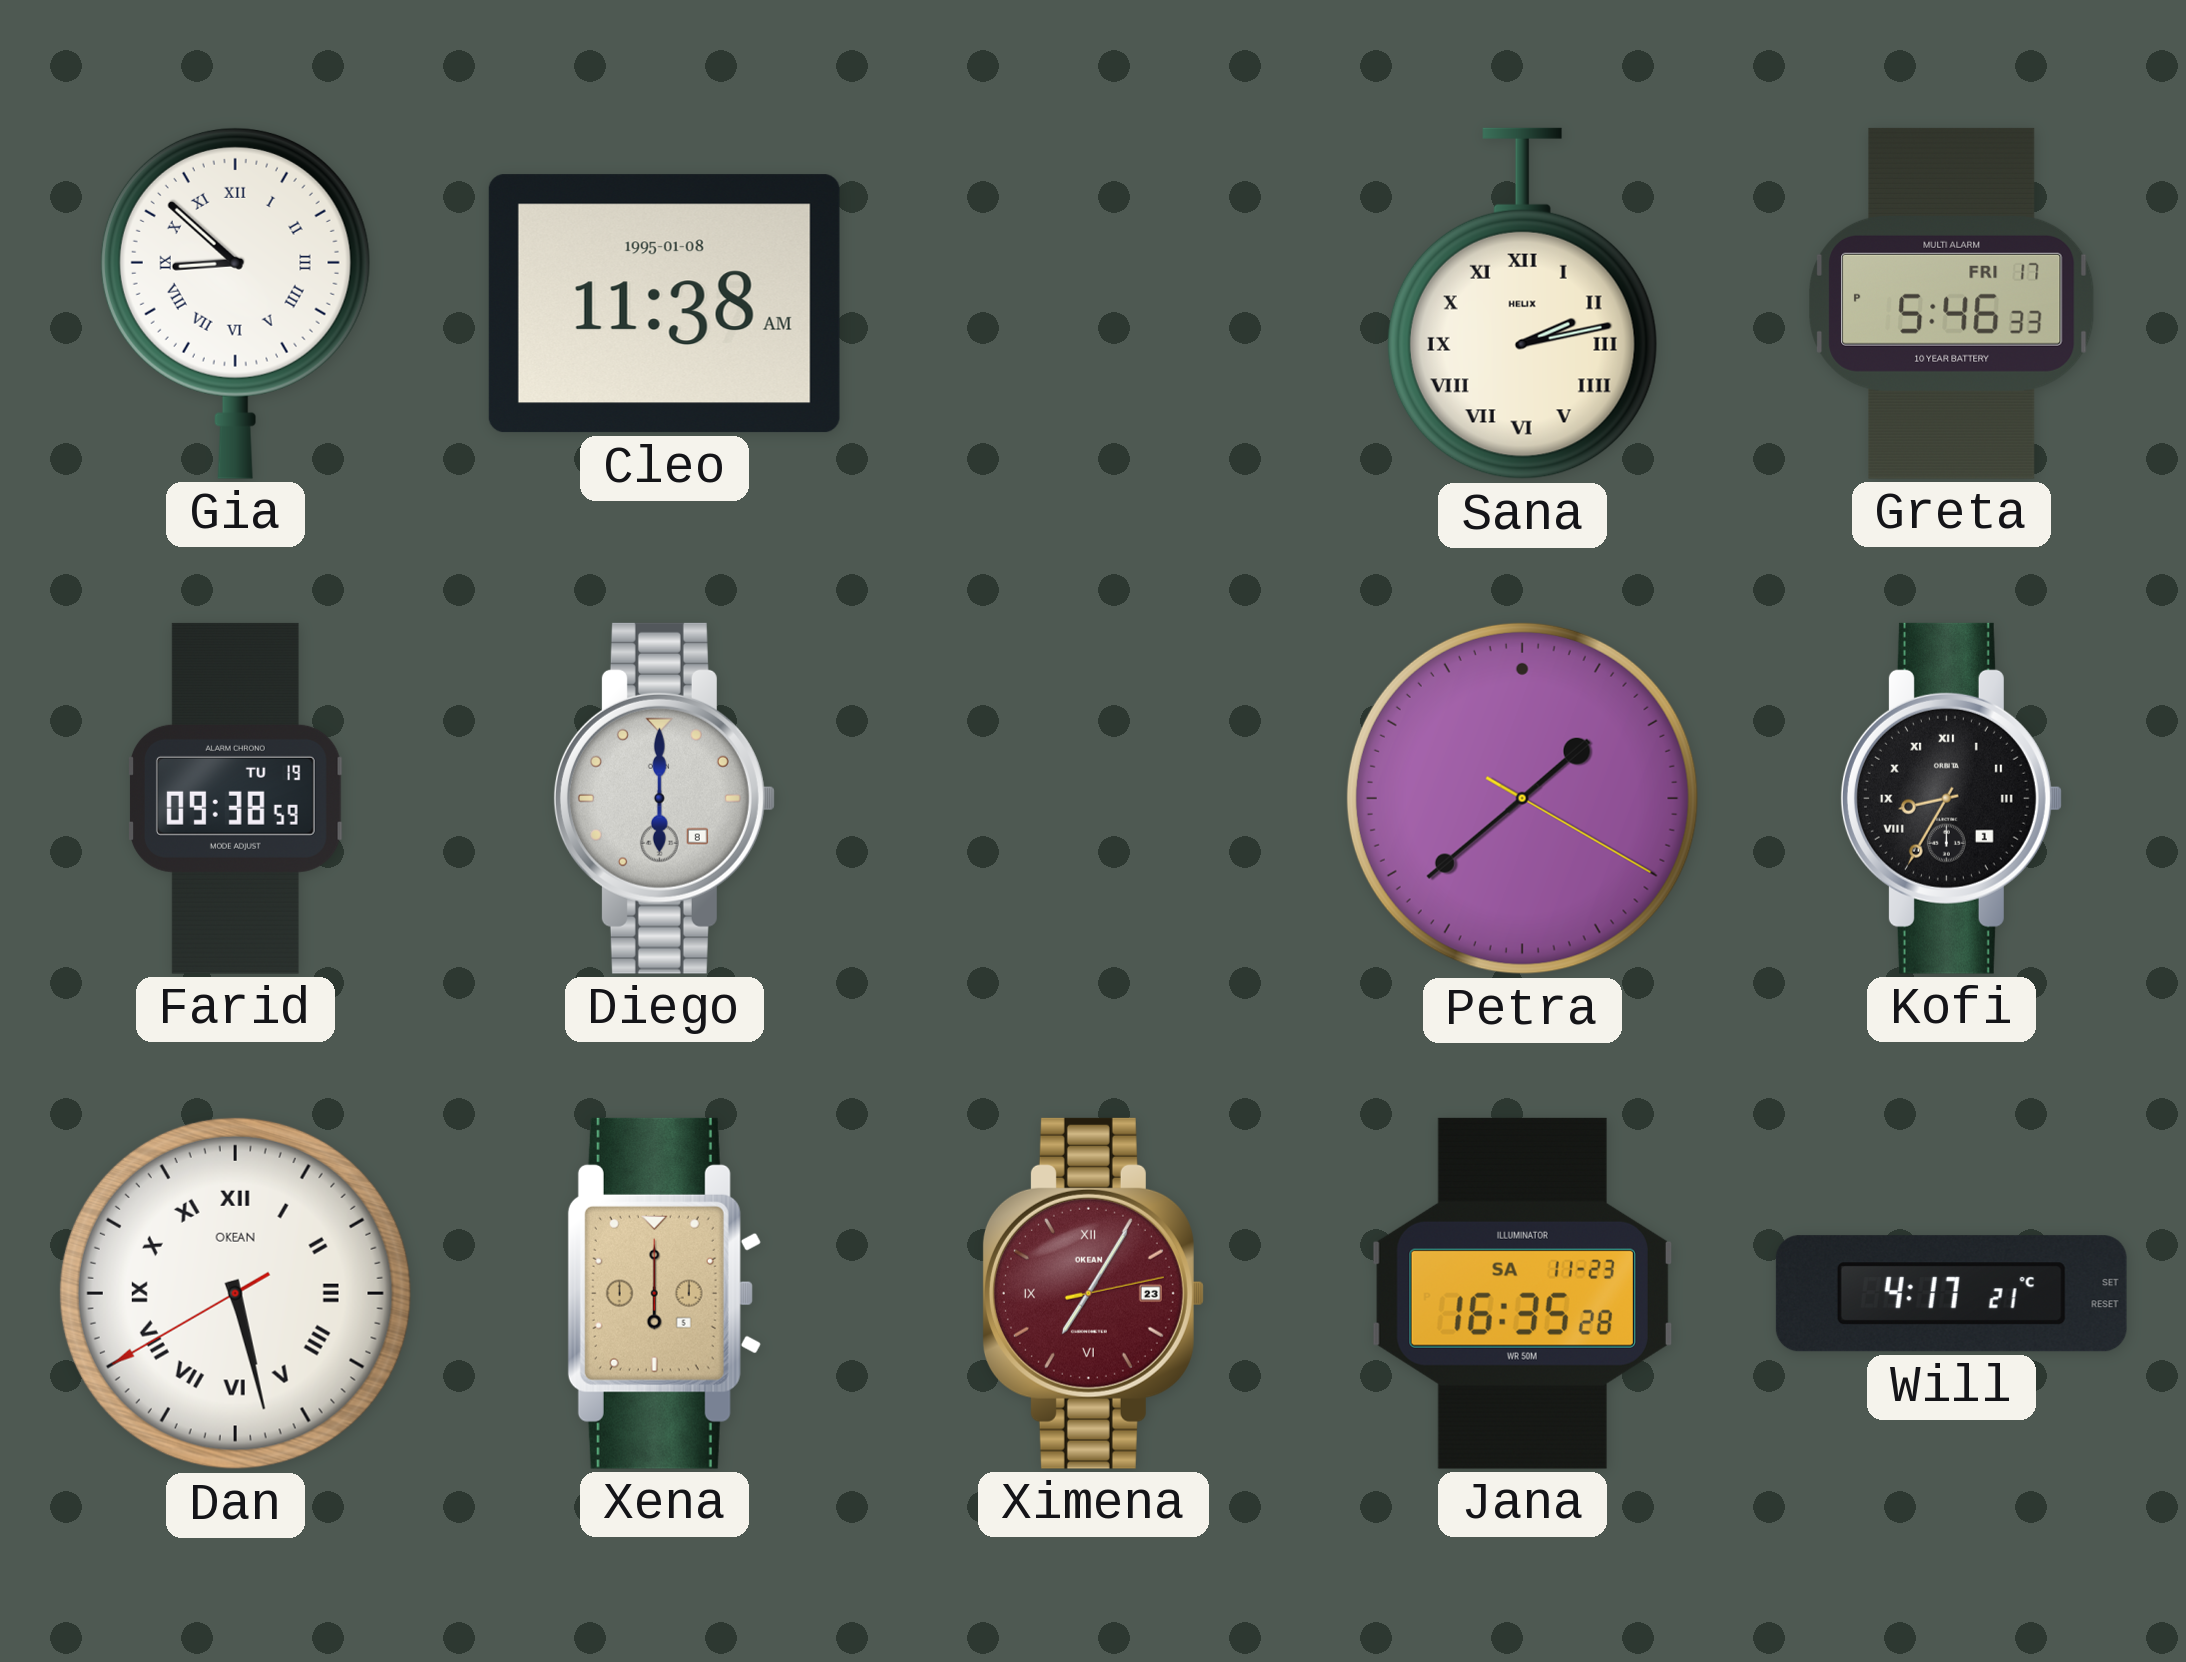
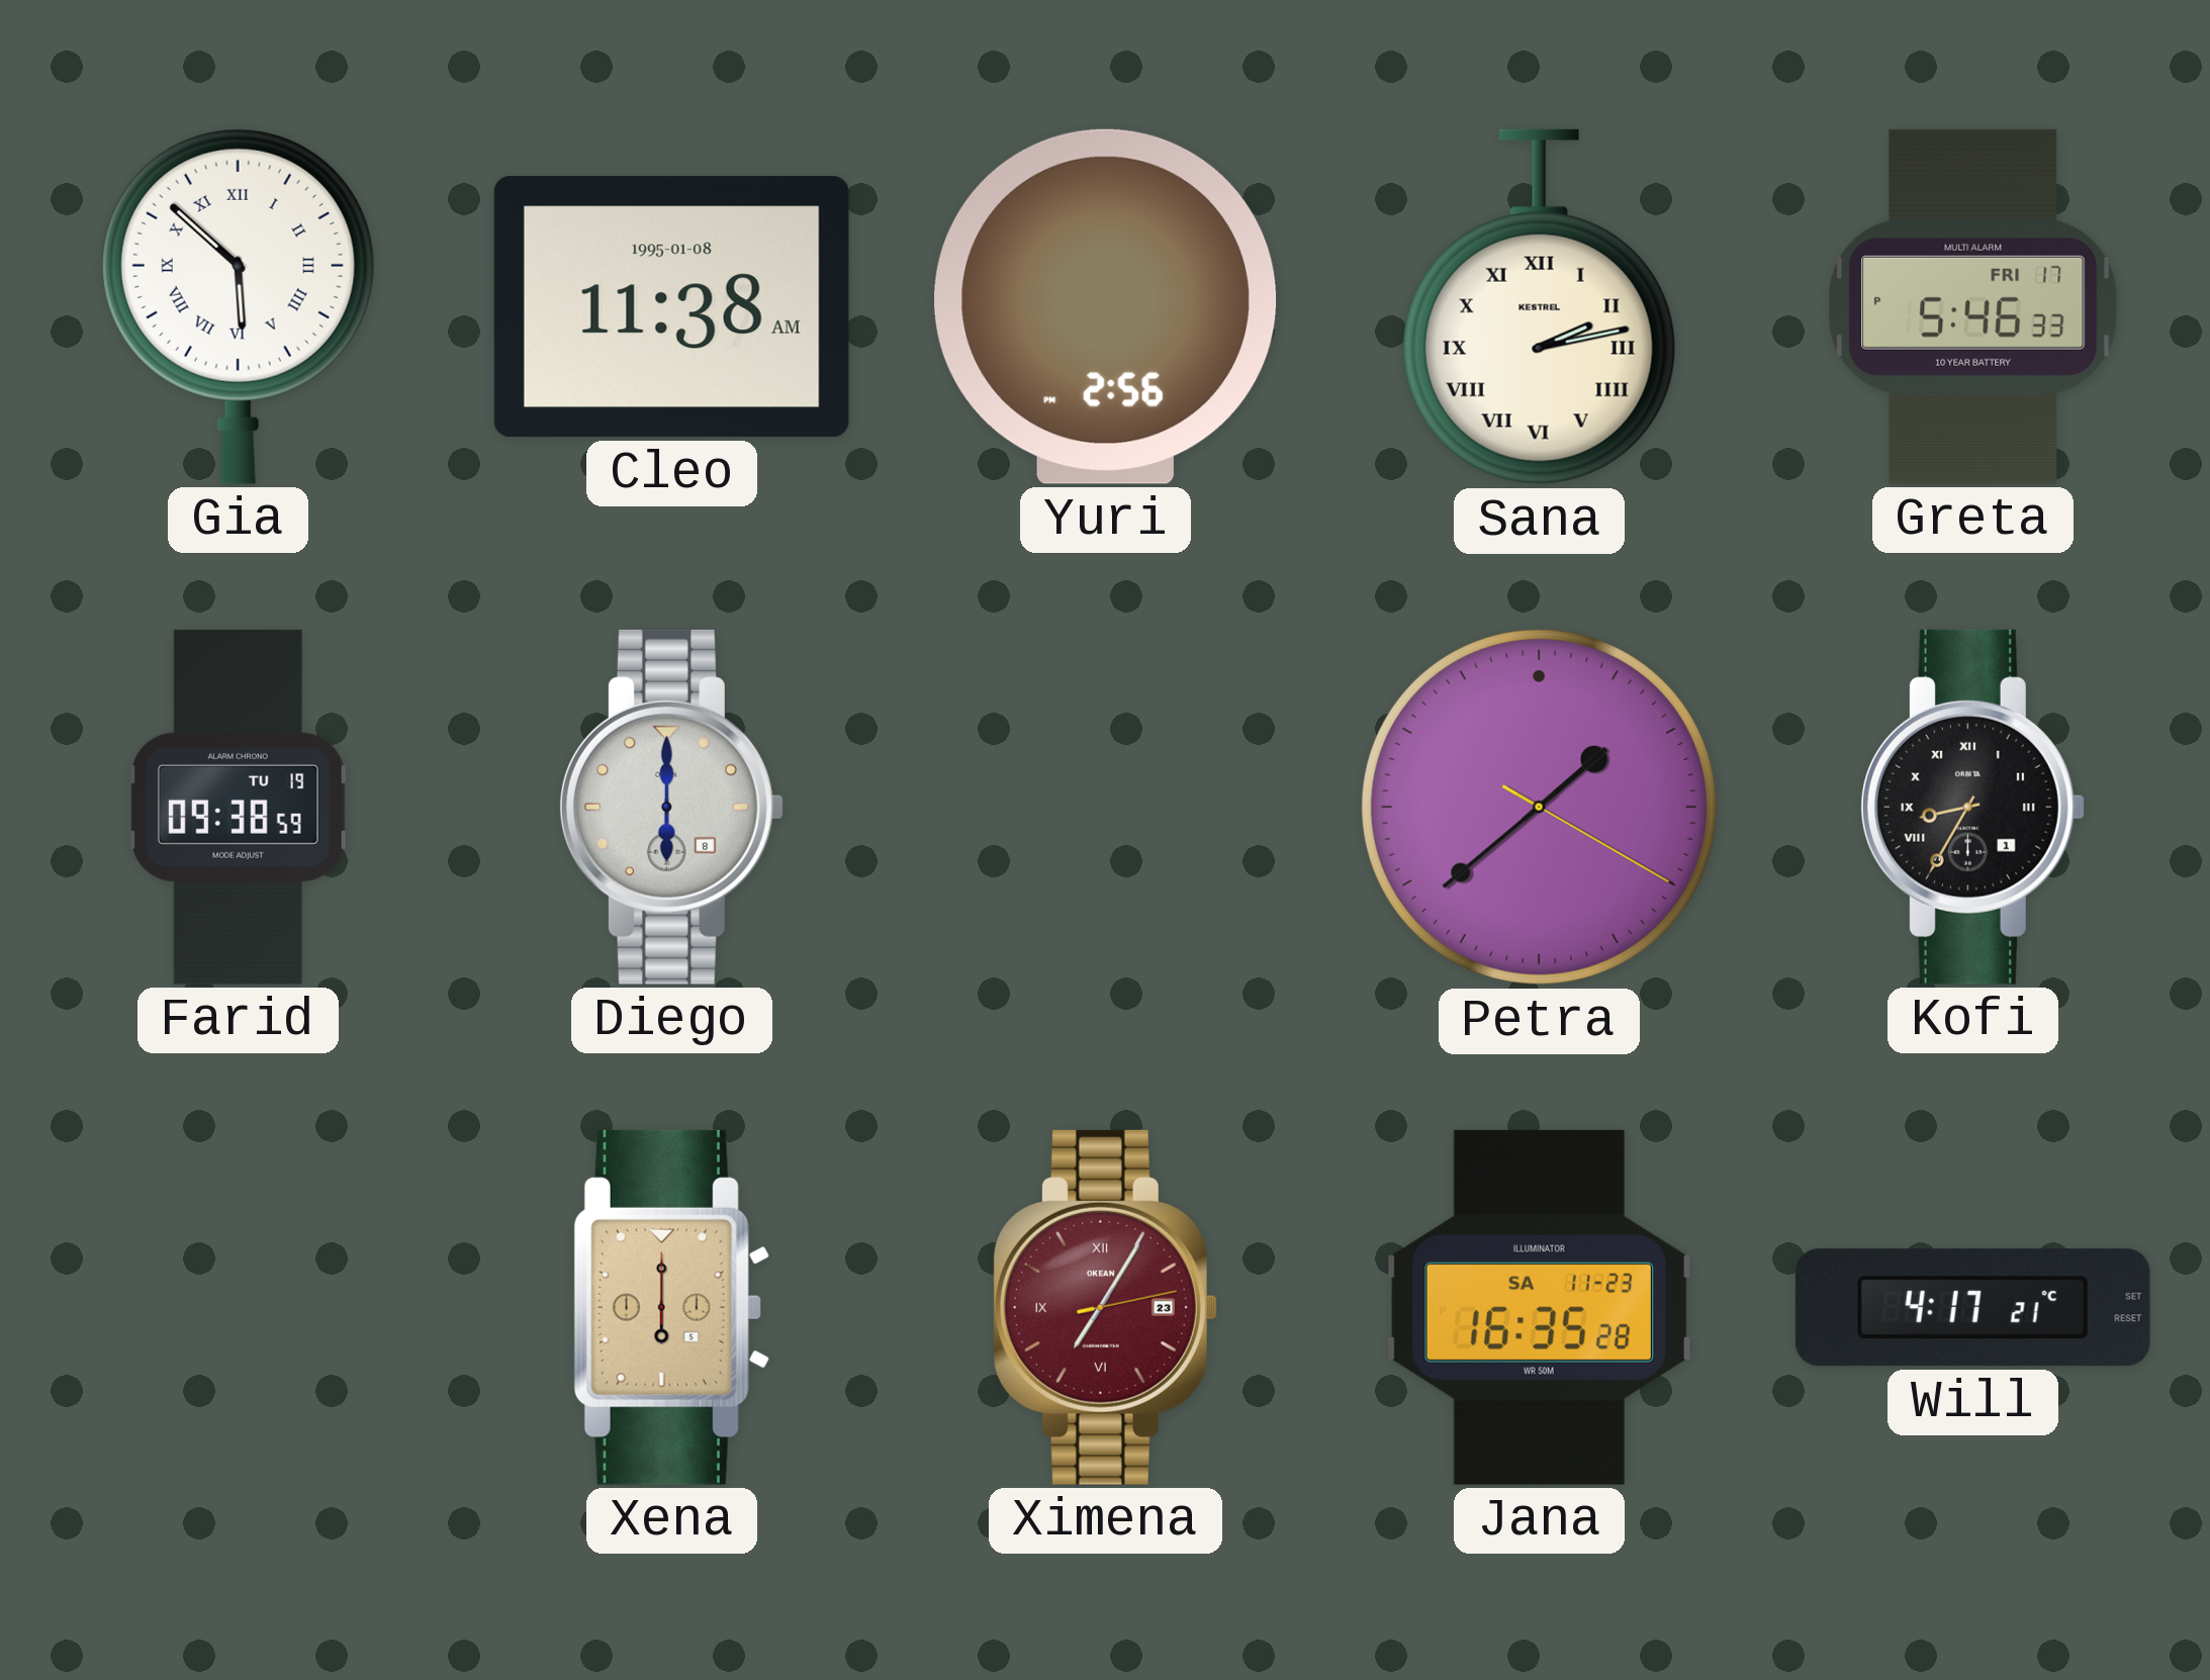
Gia: 8:52 -> 5:52 (238, 306)
Yuri: none -> 2:56 (1106, 306)
Sana brand: HELIX -> KESTREL (1539, 307)
Dan: 5:27 -> none (235, 1293)
